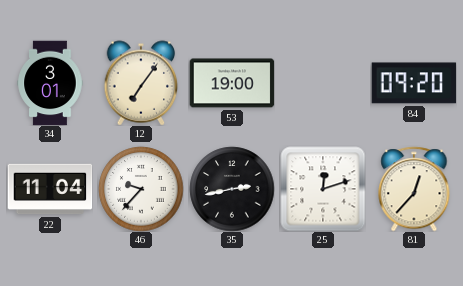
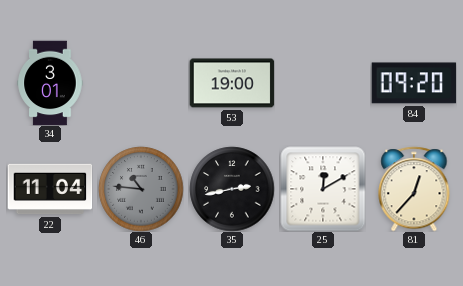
12: 7:06 -> none (141, 83)
46: 9:37 -> 10:46 (141, 189)
46 dial: white -> grey (141, 189)
25: 12:12 -> 12:10 (323, 189)
